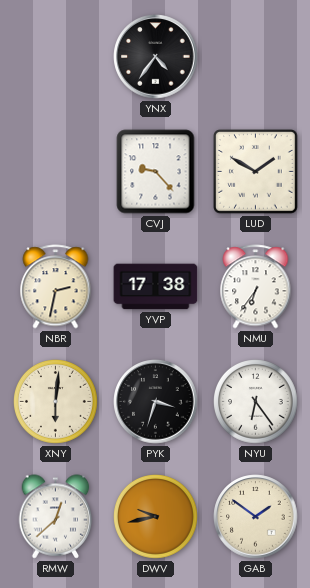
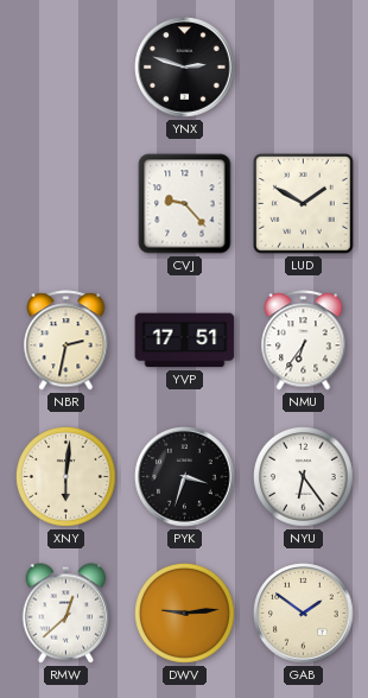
YNX: 4:36 -> 2:48 (185, 68)
YVP: 17:38 -> 17:51 (185, 341)
DWV: 9:43 -> 9:14 (185, 614)
